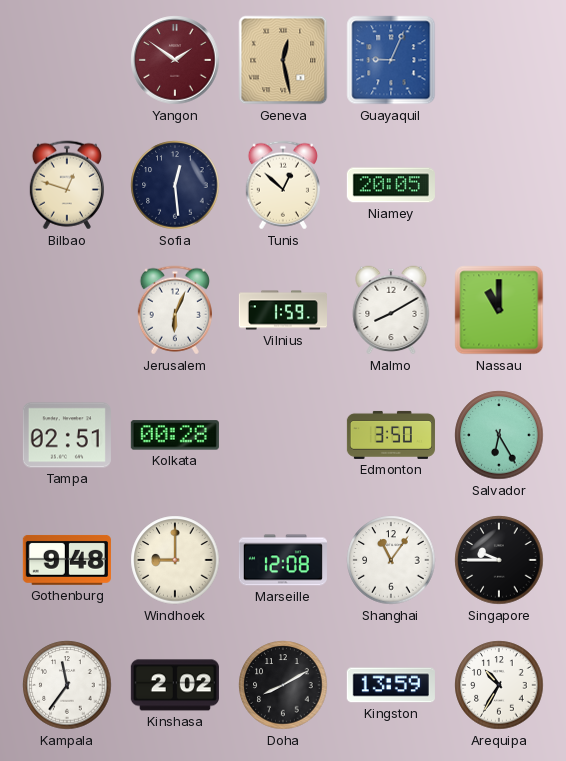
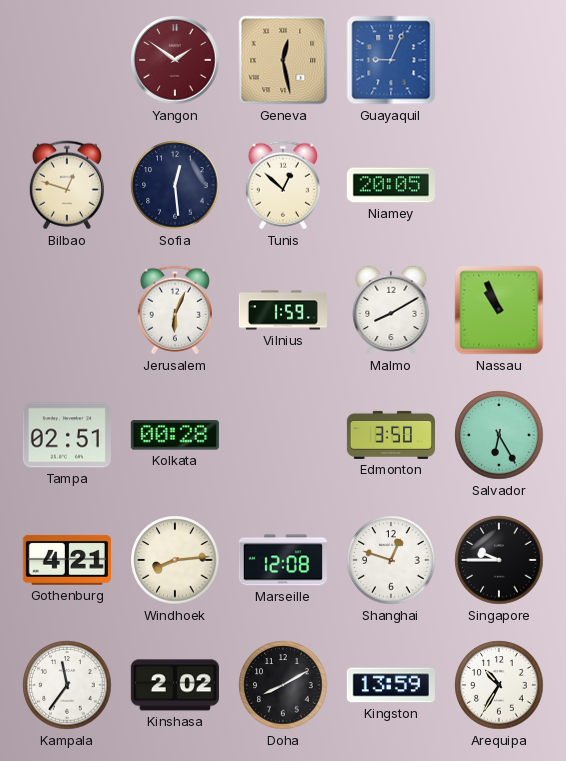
Nassau: 11:00 -> 10:56 (499, 310)
Gothenburg: 9:48 -> 4:21 (67, 560)
Windhoek: 9:00 -> 8:14 (175, 560)
Shanghai: 11:06 -> 12:48 (391, 560)
